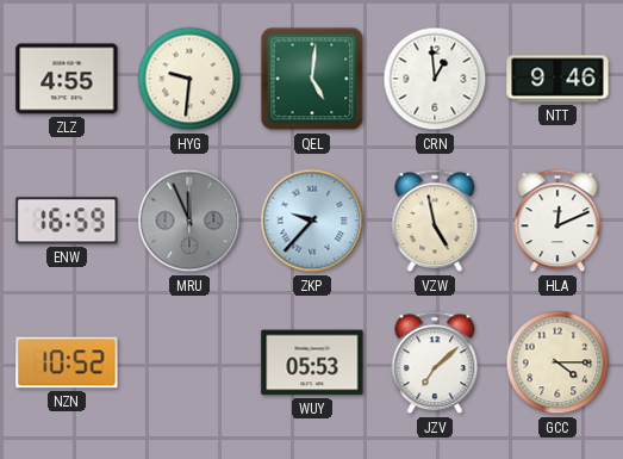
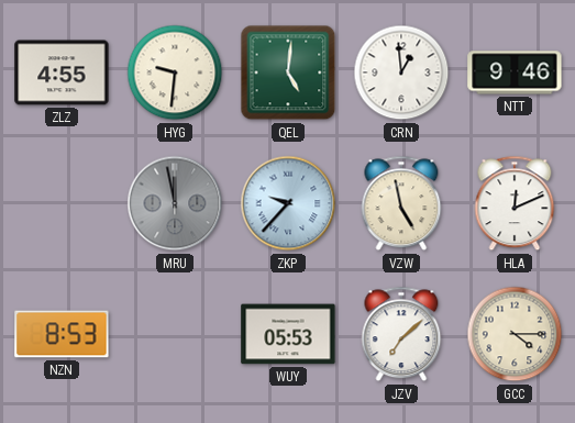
ENW: 16:59 -> none (67, 221)
MRU: 11:56 -> 11:58 (175, 203)
NZN: 10:52 -> 8:53 (62, 334)
